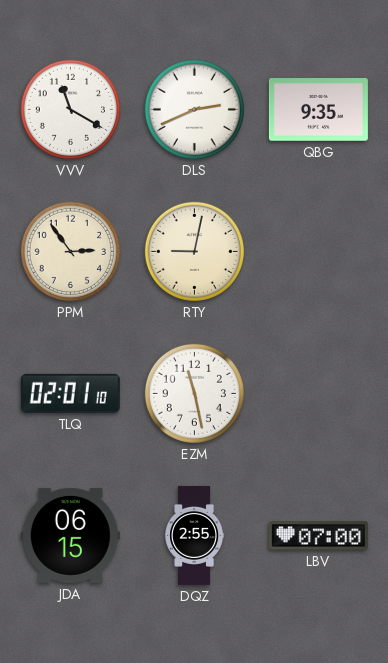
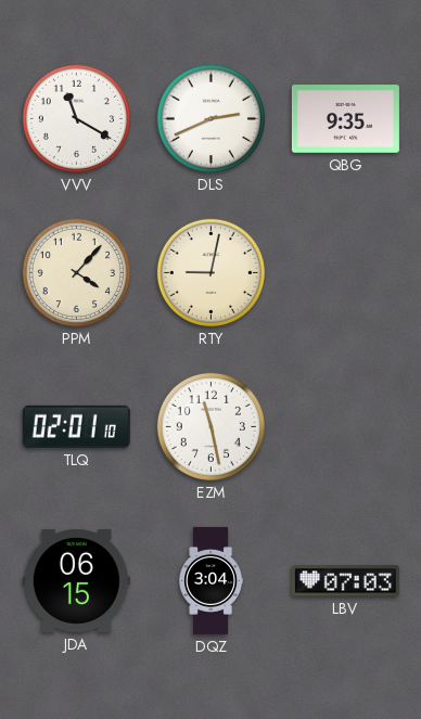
PPM: 2:54 -> 4:07 (76, 272)
DQZ: 2:55 -> 3:04 (212, 580)
LBV: 07:00 -> 07:03 (345, 581)
